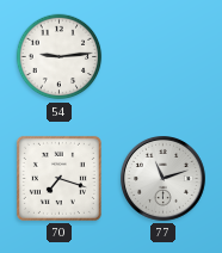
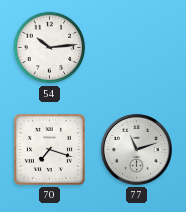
54: 9:14 -> 10:14 (50, 48)
